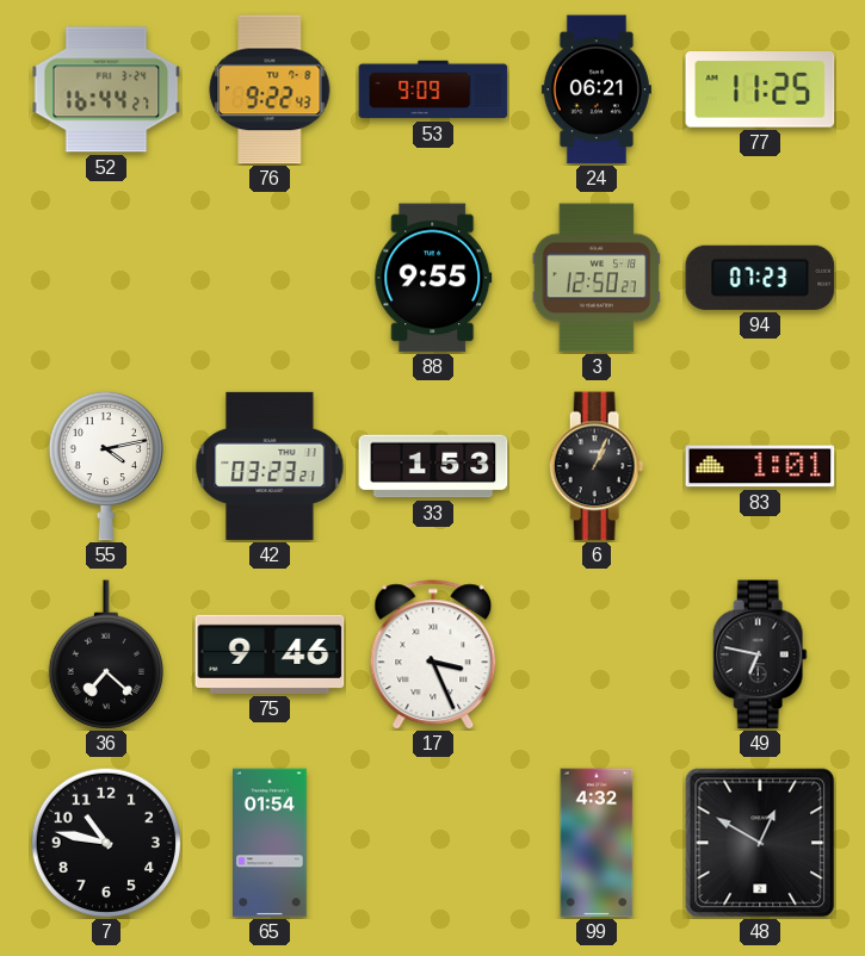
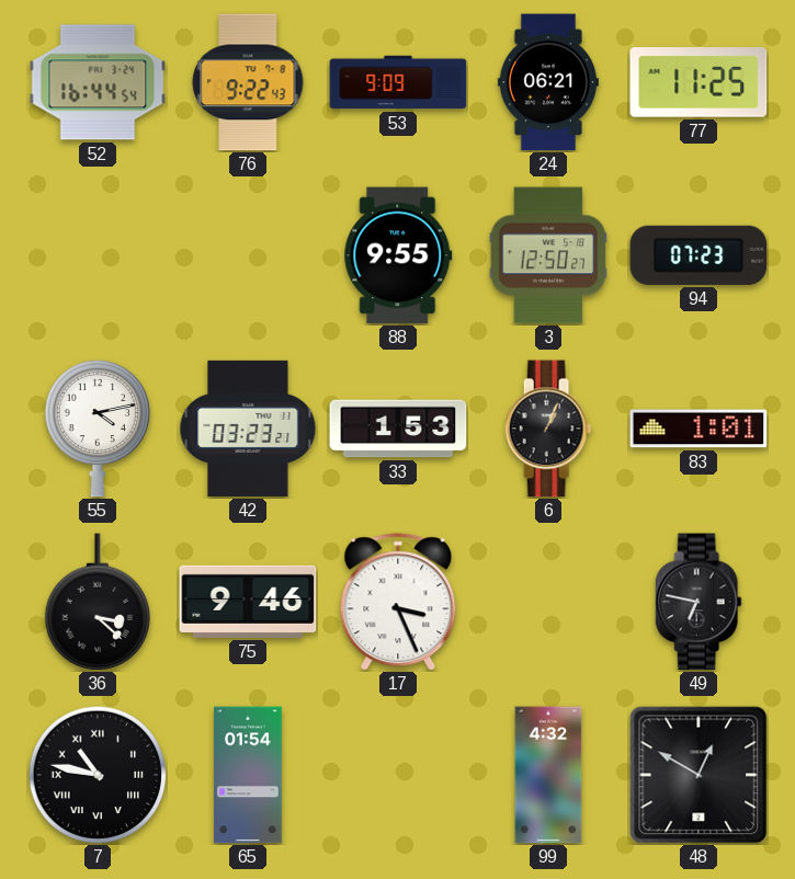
52: 16:44:27 -> 16:44:54 (98, 82)
36: 7:22 -> 3:22 (96, 602)
7 numerals: Arabic -> Roman (98, 775)
